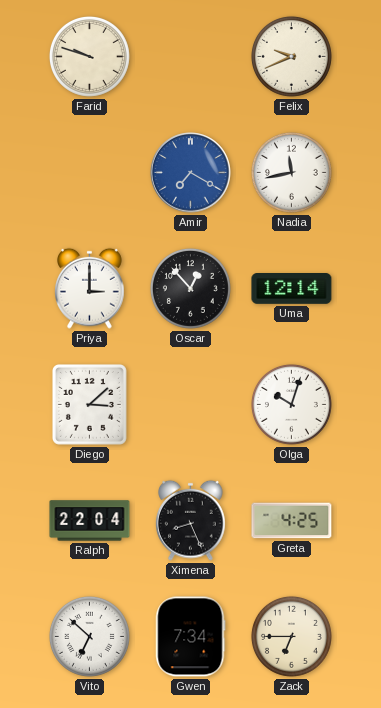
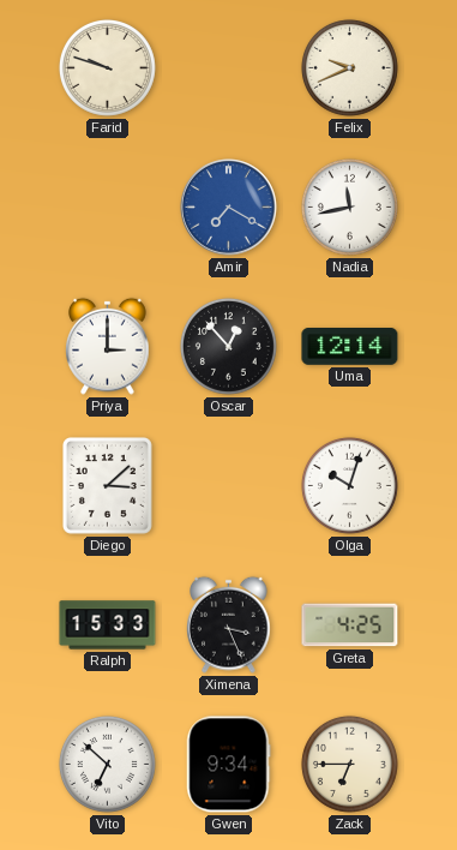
Ralph: 22:04 -> 15:33 (108, 625)
Ximena: 8:26 -> 3:26 (229, 624)
Gwen: 7:34 -> 9:34 (229, 765)
